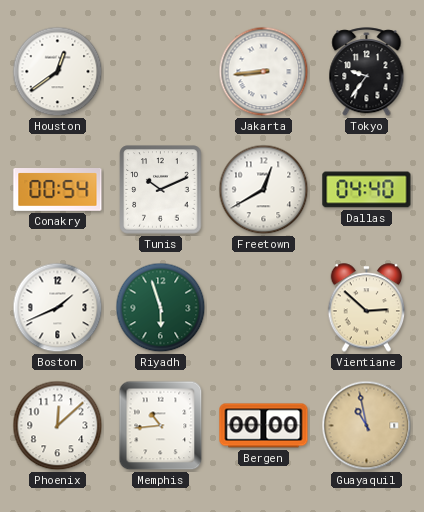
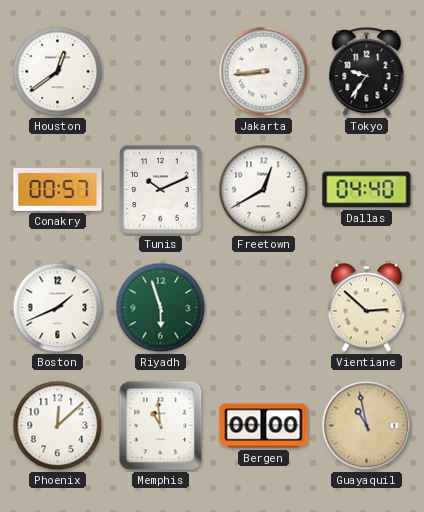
Conakry: 00:54 -> 00:57 (58, 190)
Memphis: 10:44 -> 10:59 (161, 426)
